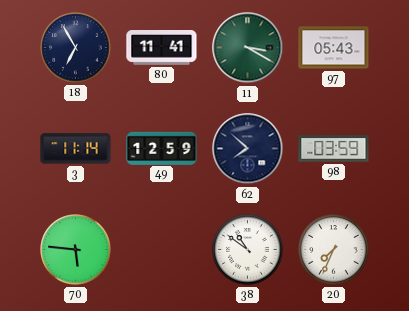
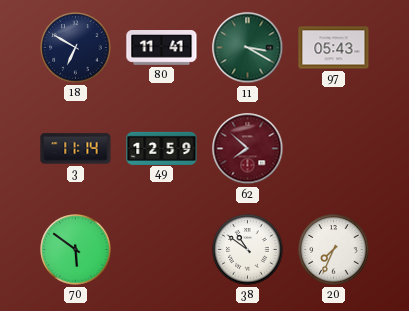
18: 6:55 -> 6:50 (76, 48)
62 dial: navy -> burgundy (248, 149)
98: 03:59 -> none (334, 149)
70: 5:46 -> 5:51 (76, 250)
